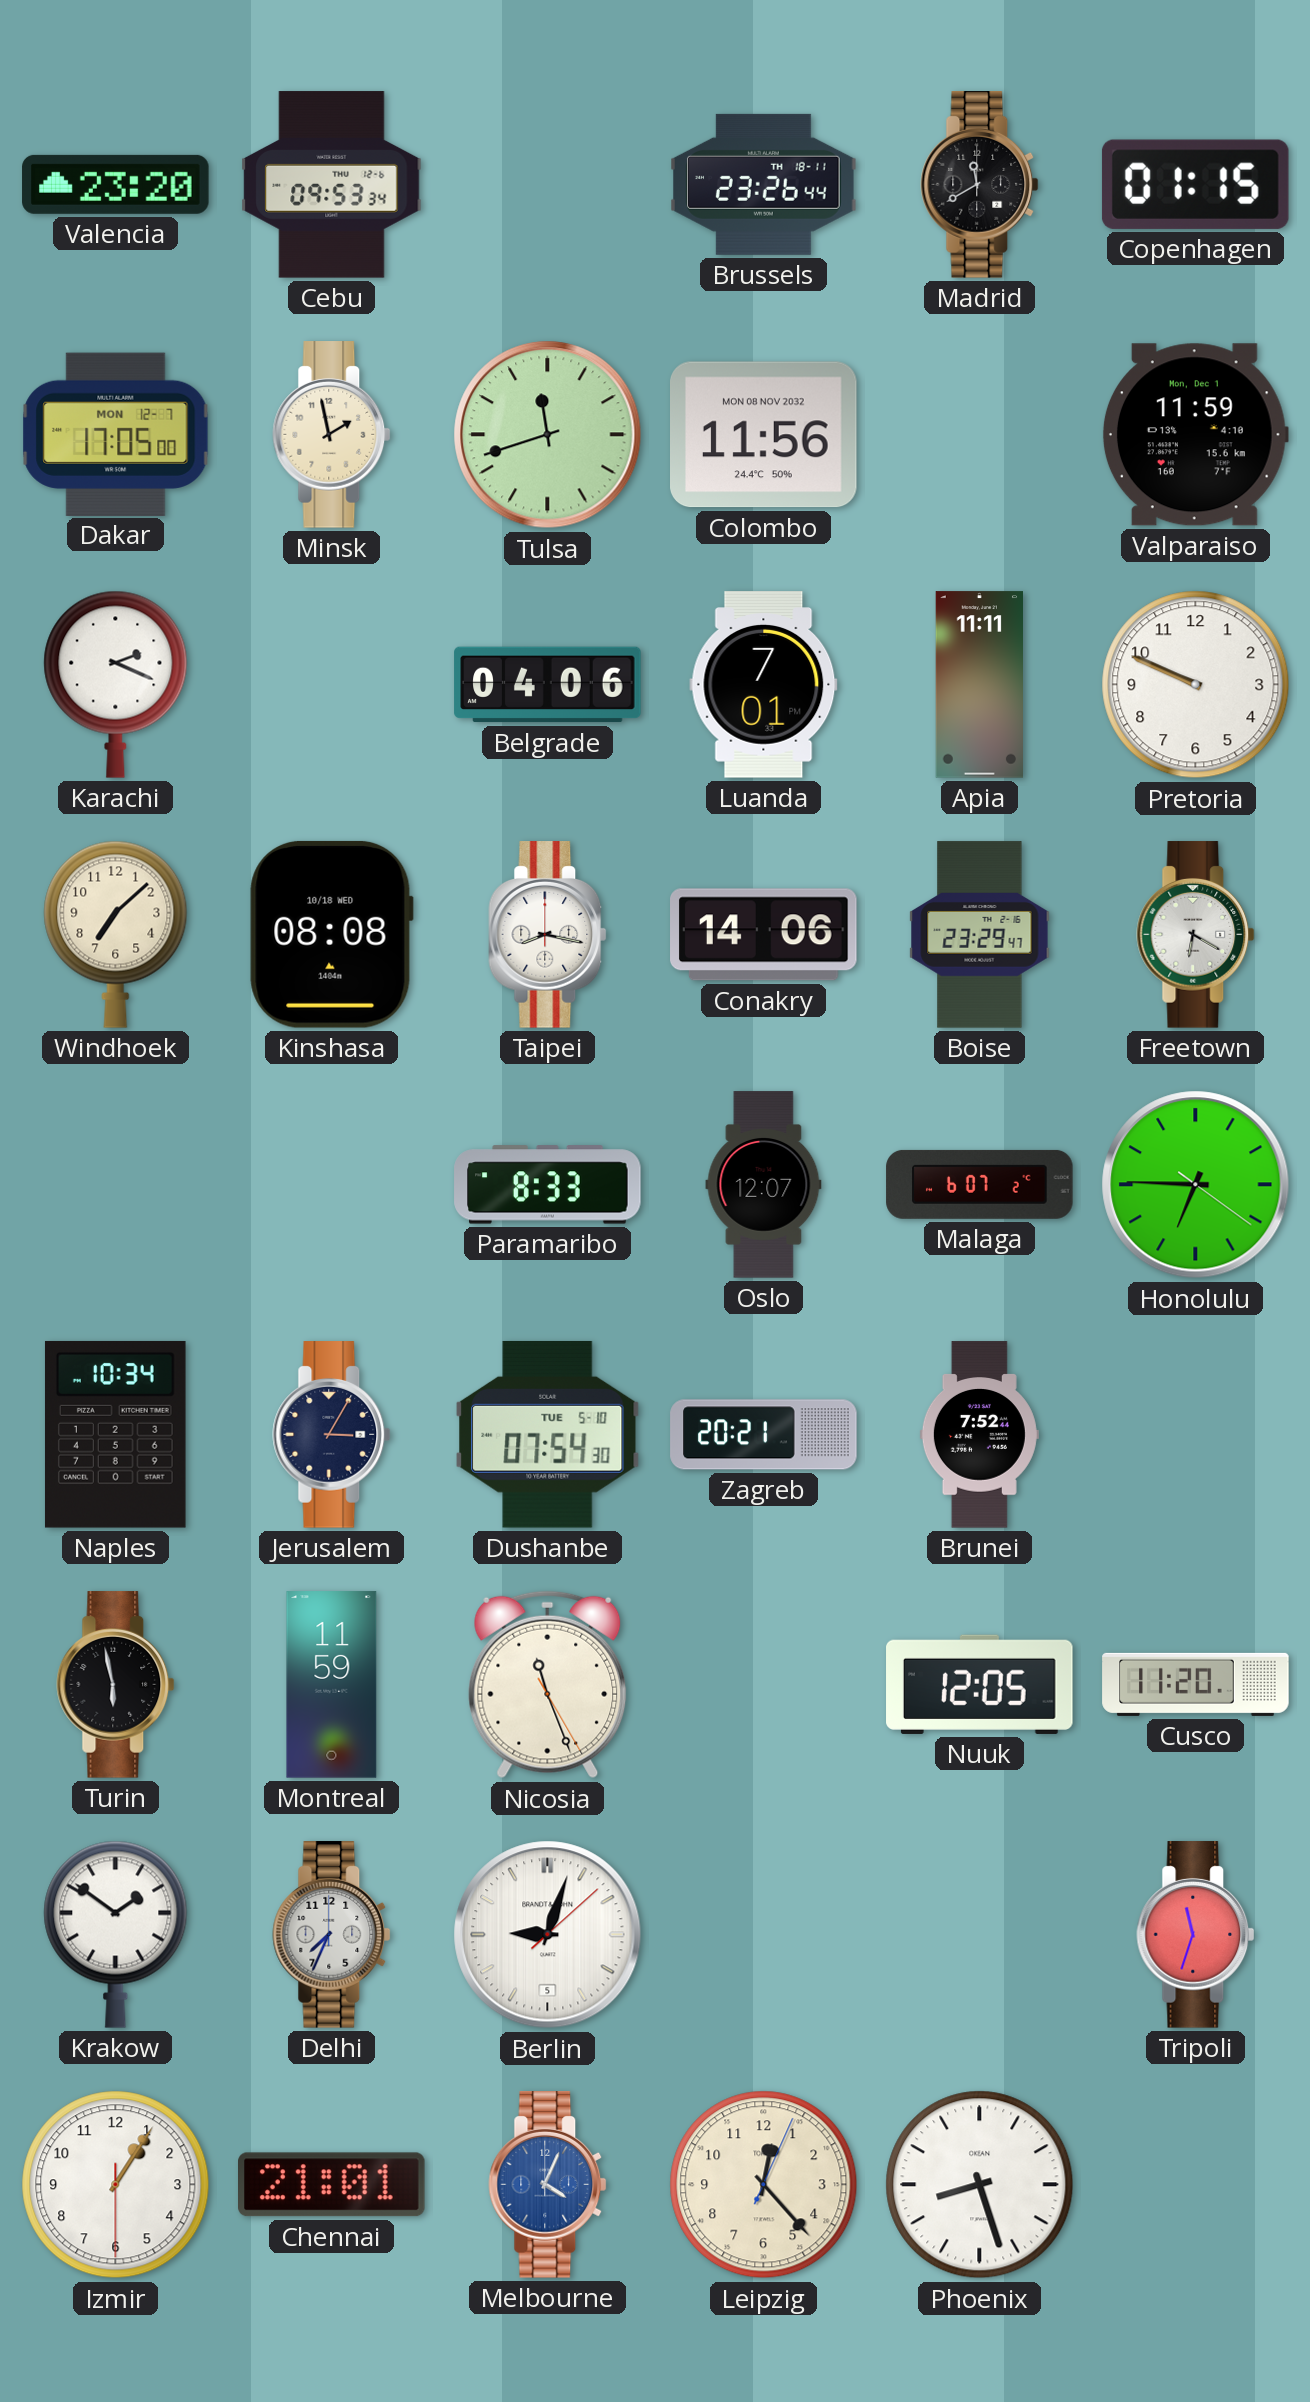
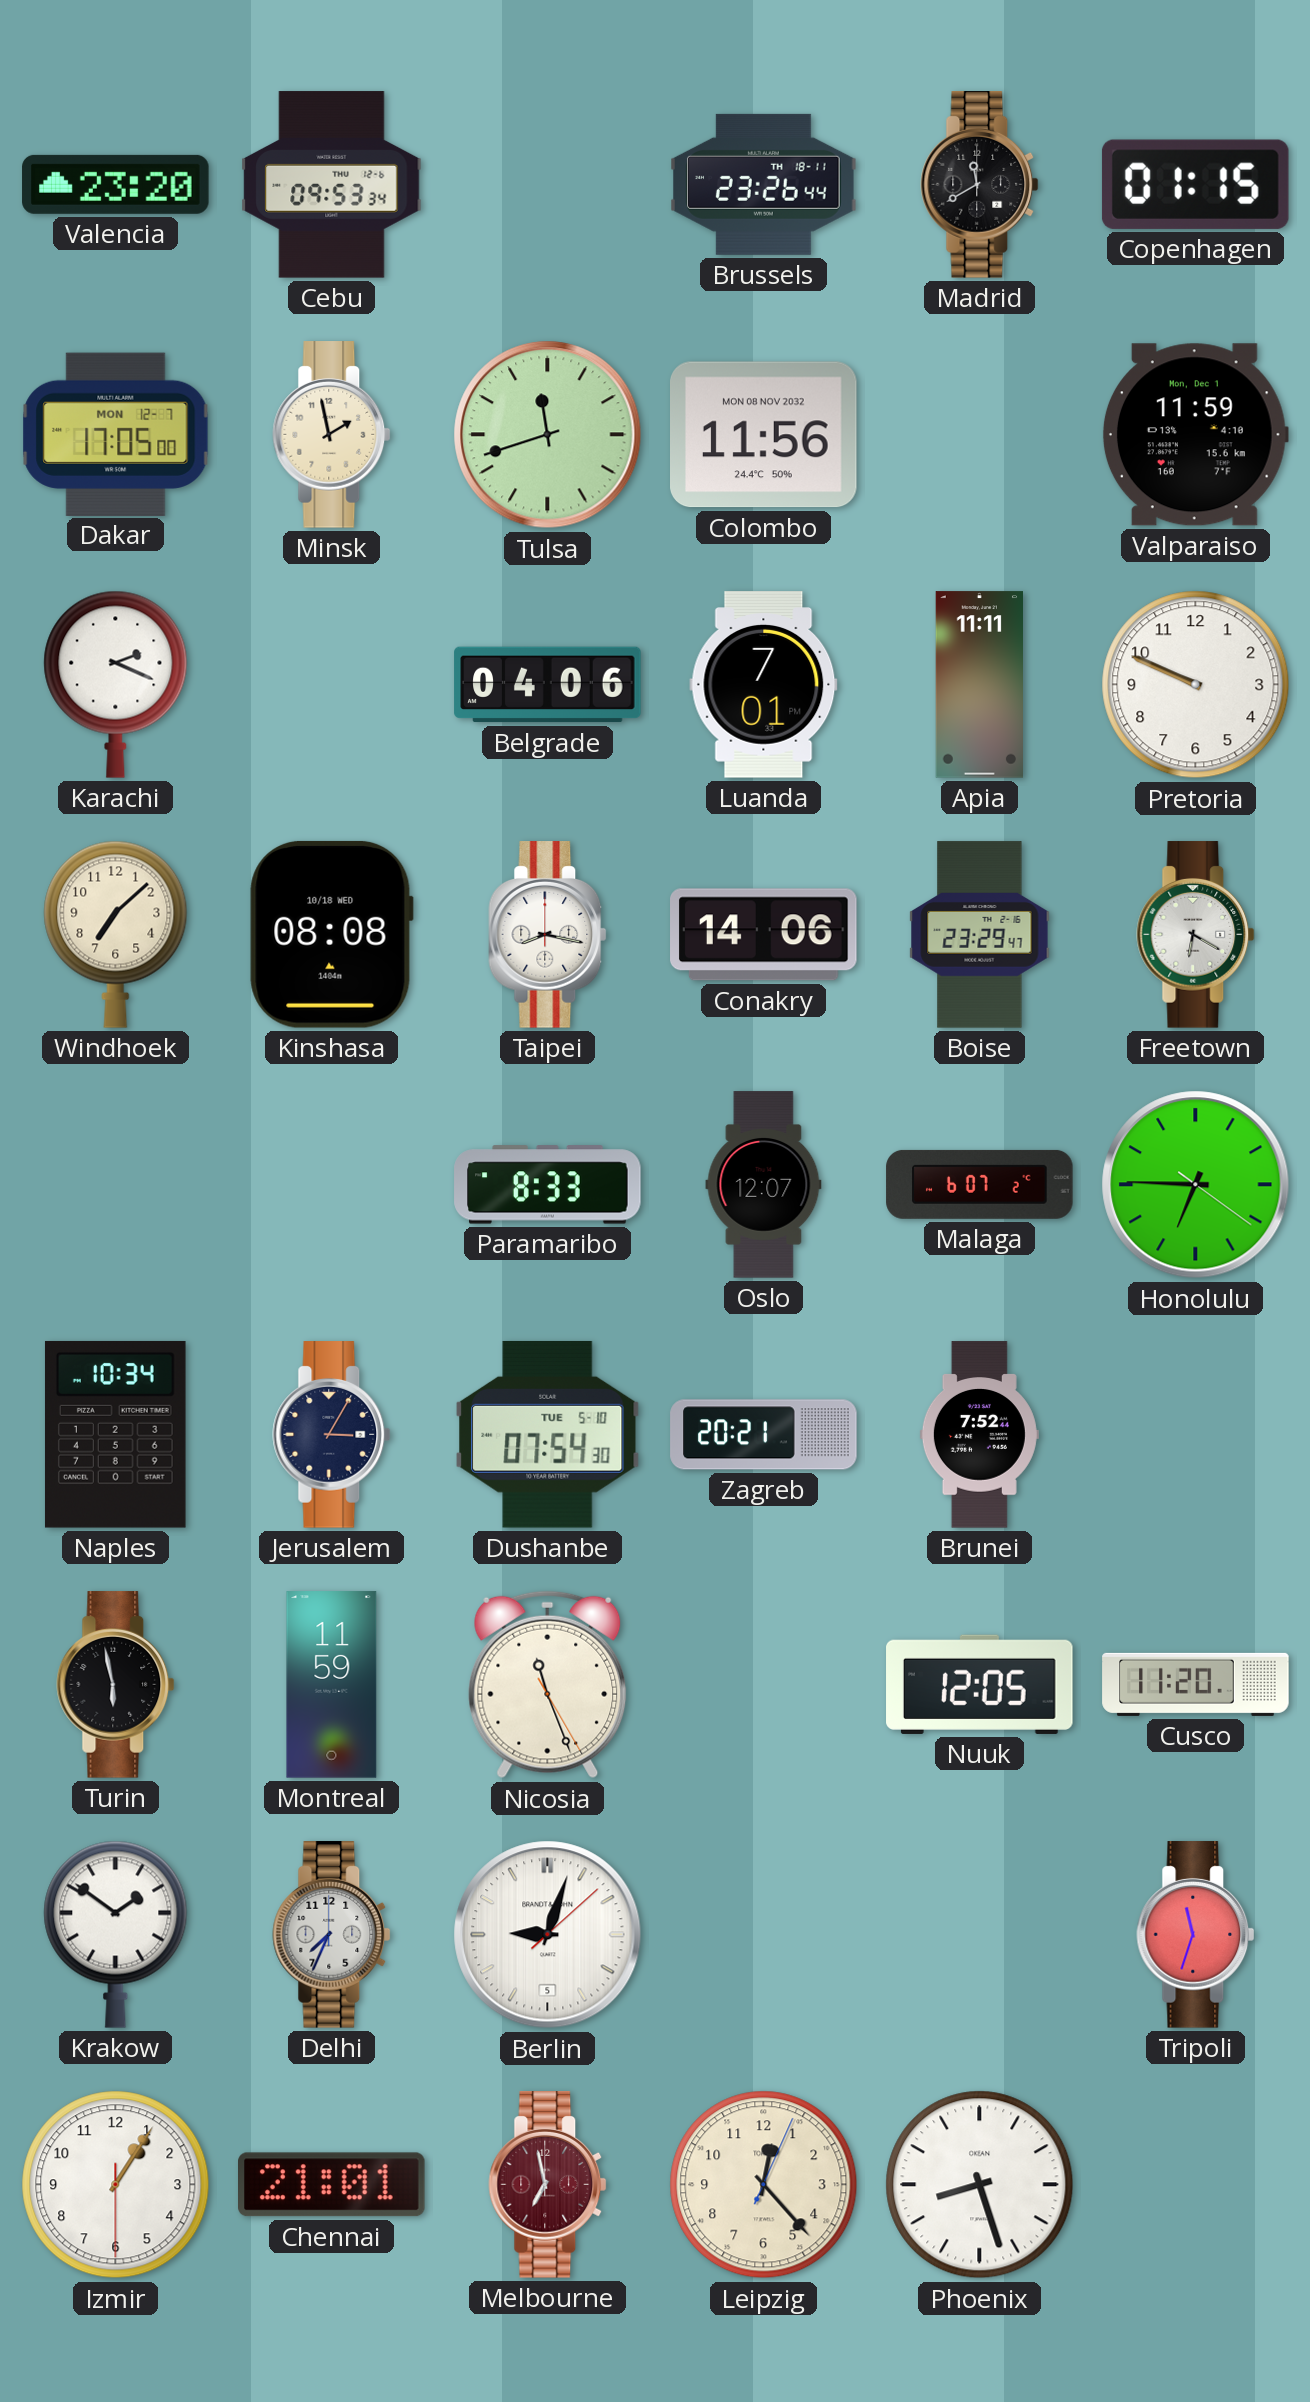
Melbourne: 4:04 -> 6:58 (548, 2185)
Melbourne dial: blue -> burgundy (548, 2185)
